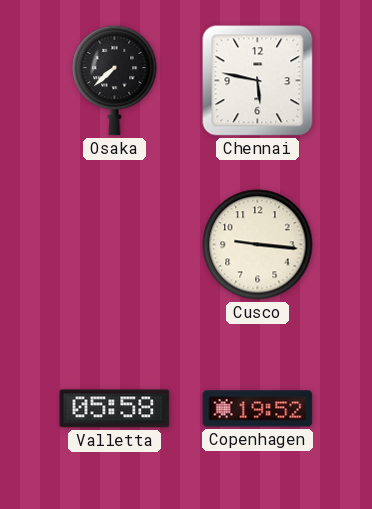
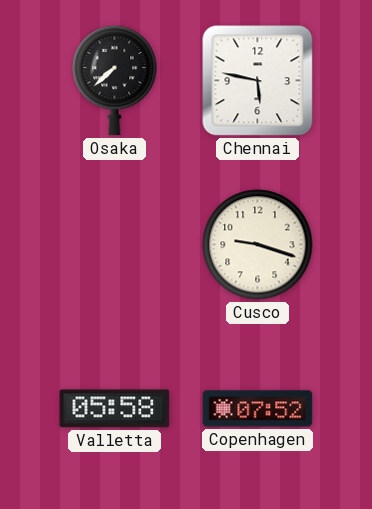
Cusco: 9:16 -> 9:18 (258, 245)
Copenhagen: 19:52 -> 07:52 (258, 409)
